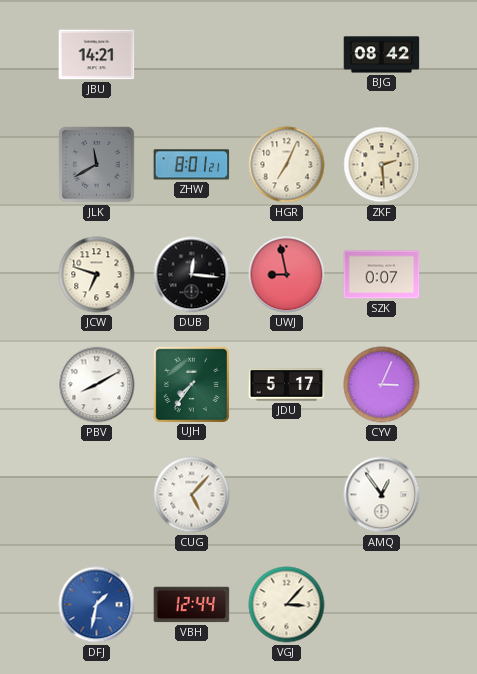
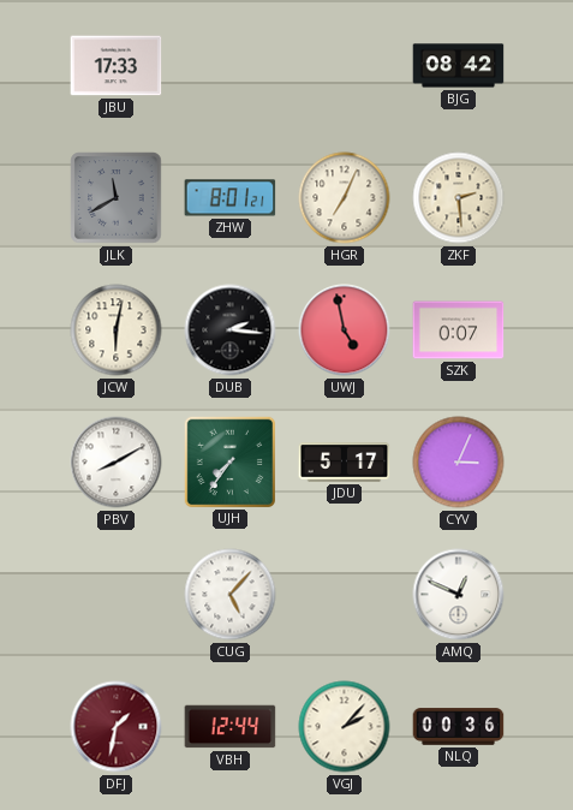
JBU: 14:21 -> 17:33 (117, 66)
JCW: 6:48 -> 6:02 (117, 330)
DUB: 12:16 -> 2:16 (231, 330)
UWJ: 8:58 -> 4:58 (345, 330)
AMQ: 12:54 -> 12:49 (459, 595)
DFJ dial: blue -> burgundy (117, 727)
VGJ: 3:07 -> 2:07 (345, 727)
NLQ: none -> 00:36 (459, 727)
